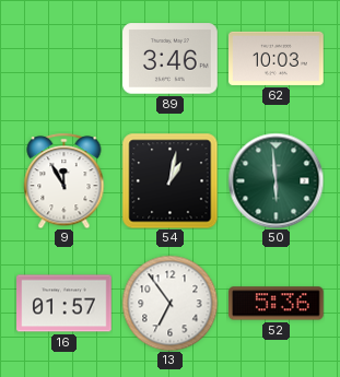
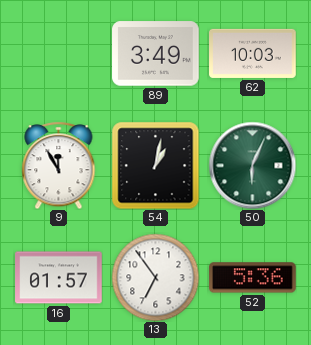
89: 3:46 -> 3:49 (156, 54)
50: 5:59 -> 6:04 (252, 165)
